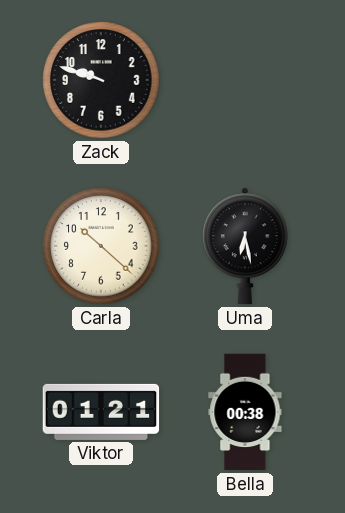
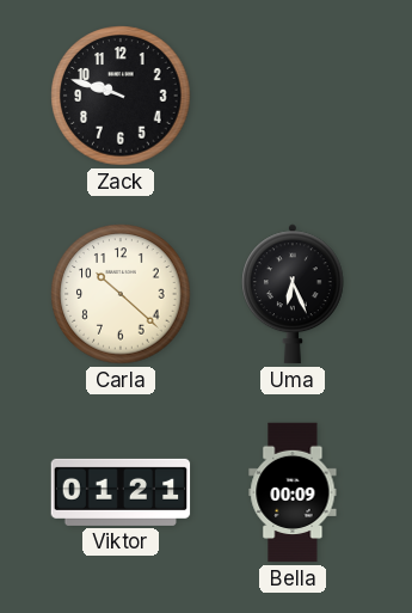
Uma: 6:28 -> 6:26 (294, 294)
Bella: 00:38 -> 00:09 (293, 492)
